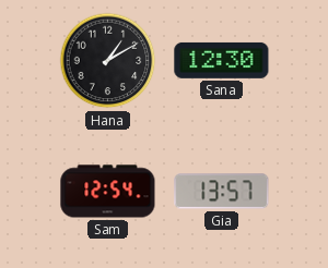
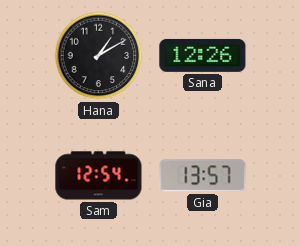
Sana: 12:30 -> 12:26 (203, 55)
